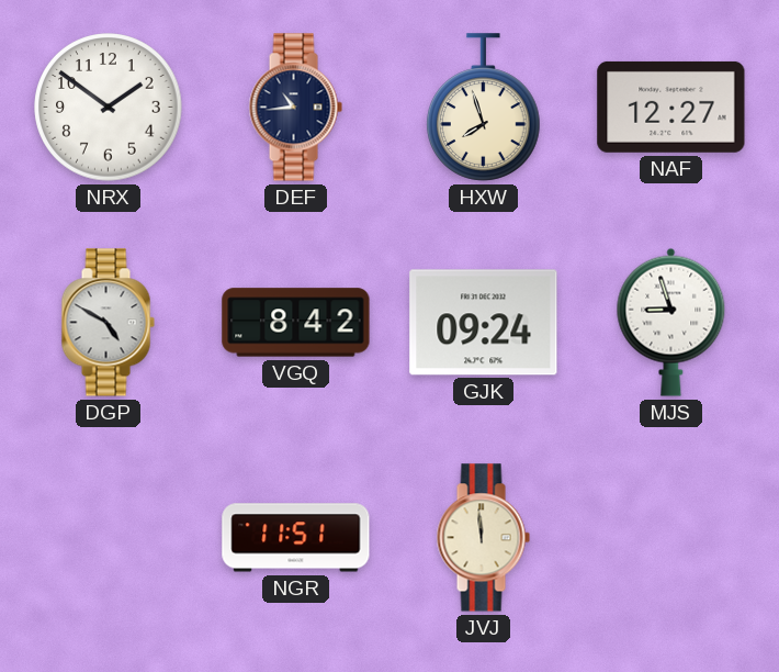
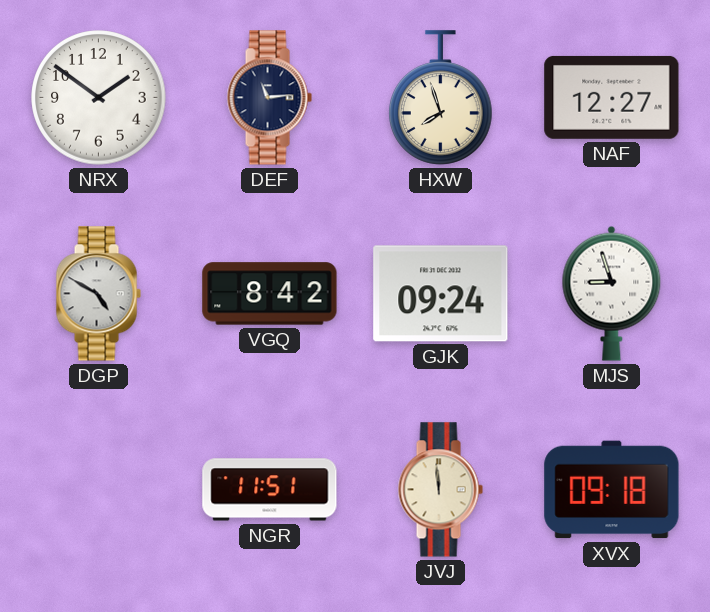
DEF: 10:44 -> 11:14 (269, 98)
XVX: none -> 09:18 (612, 490)
